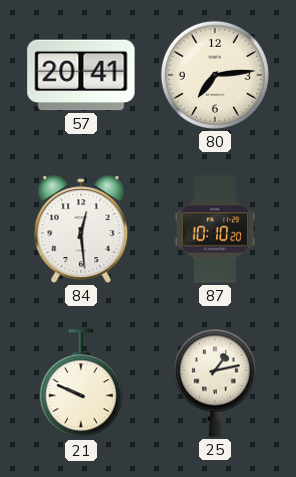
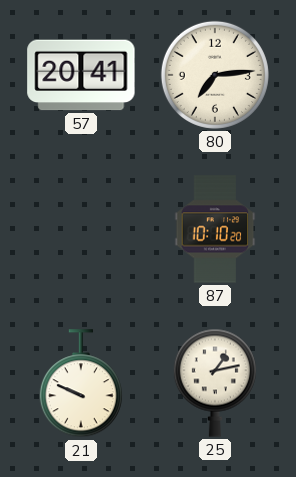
84: 12:29 -> none (81, 229)
